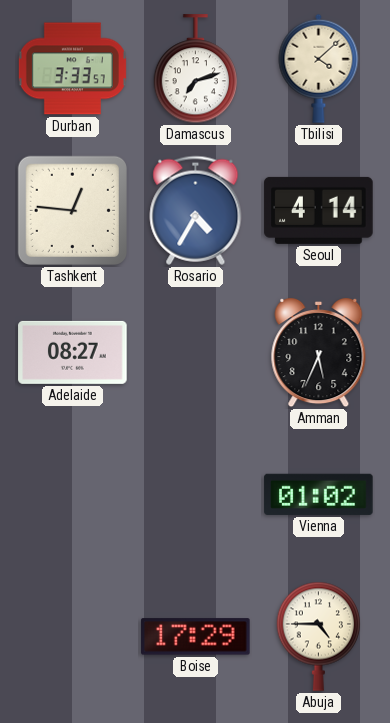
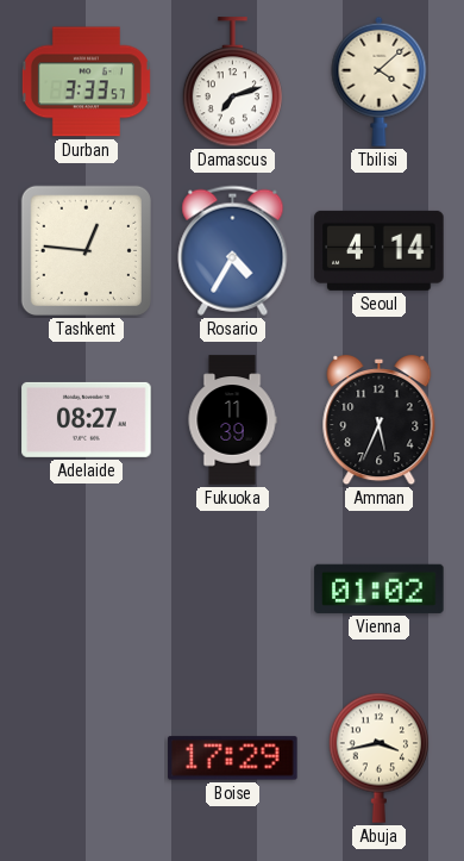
Fukuoka: none -> 11:39 (232, 420)
Abuja: 4:45 -> 3:43 (380, 757)
